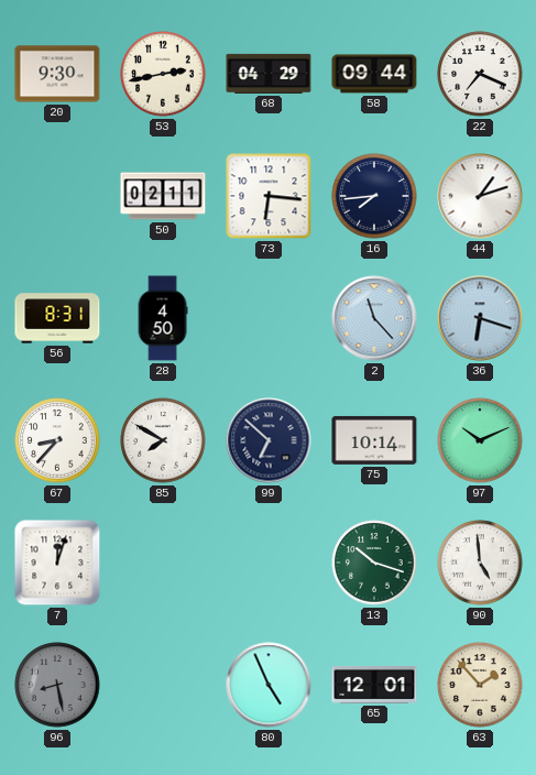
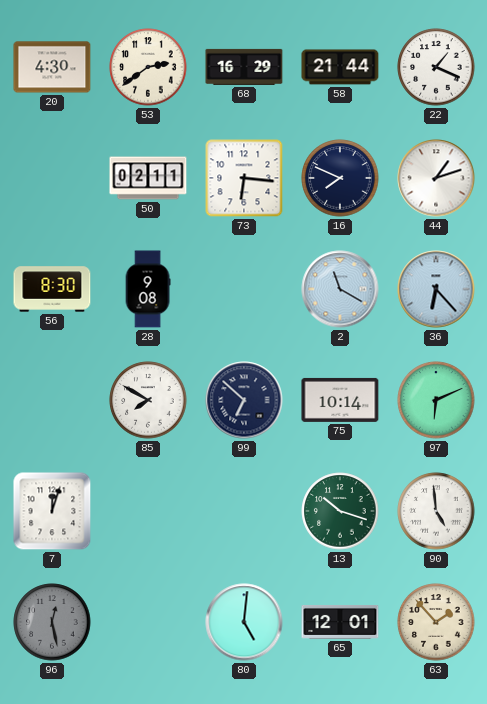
20: 9:30 -> 4:30 (52, 67)
53: 2:43 -> 2:39 (148, 67)
68: 04:29 -> 16:29 (244, 67)
58: 09:44 -> 21:44 (340, 67)
22: 7:19 -> 1:19 (436, 67)
16: 7:44 -> 7:49 (340, 178)
56: 8:31 -> 8:30 (52, 289)
28: 4:50 -> 9:08 (148, 289)
2: 11:23 -> 11:20 (340, 289)
36: 6:18 -> 6:23 (436, 289)
67: 8:37 -> none (57, 440)
97: 10:11 -> 6:11 (436, 400)
96: 8:28 -> 12:28 (52, 622)
80: 4:56 -> 5:01 (244, 622)
